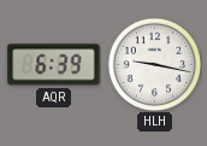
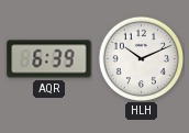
HLH: 9:17 -> 10:11 (141, 58)
